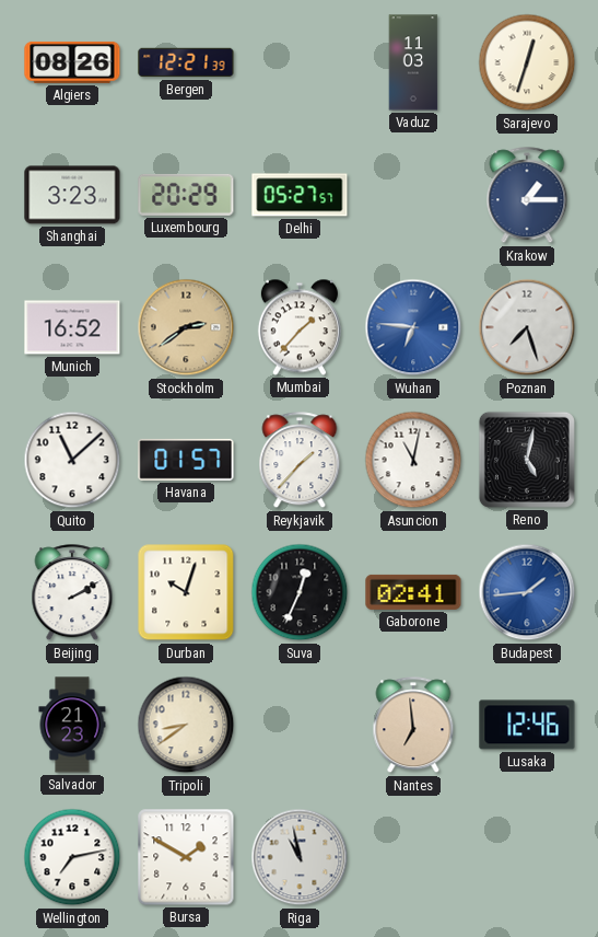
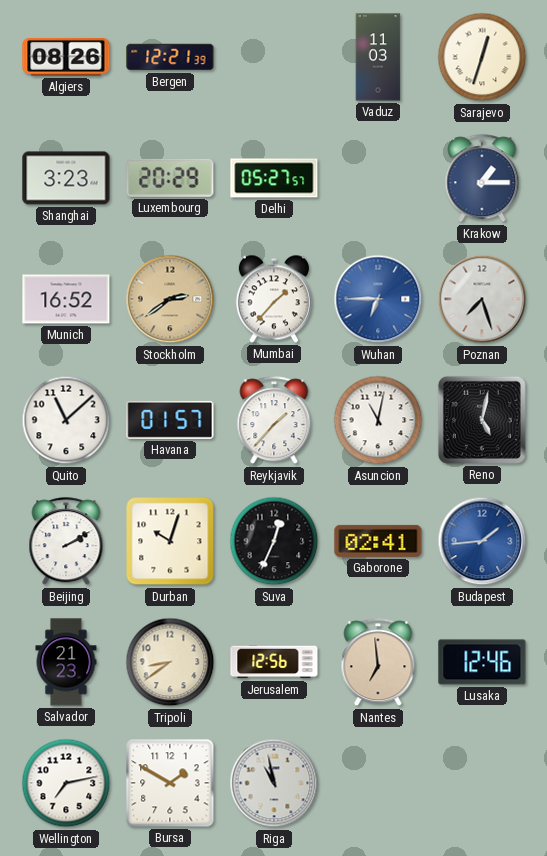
Wuhan: 6:46 -> 6:45 (378, 299)
Jerusalem: none -> 12:56 (274, 662)
